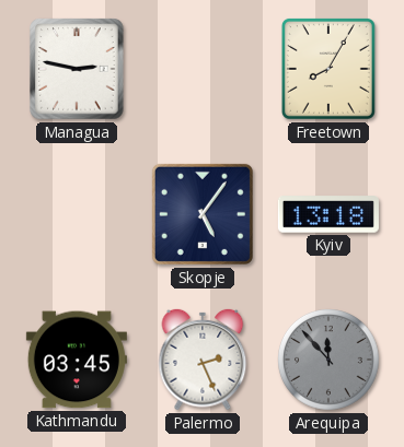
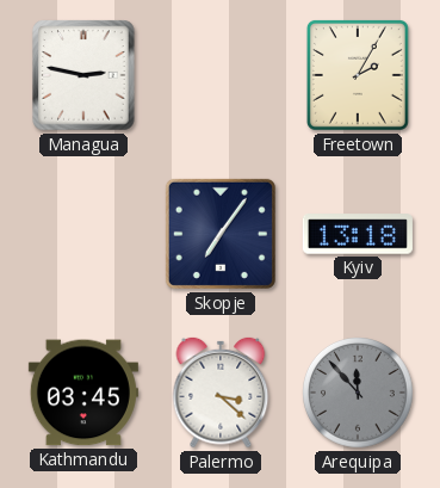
Freetown: 8:05 -> 2:05 (358, 75)
Skopje: 5:06 -> 7:06 (221, 234)
Palermo: 2:26 -> 3:22 (221, 393)
